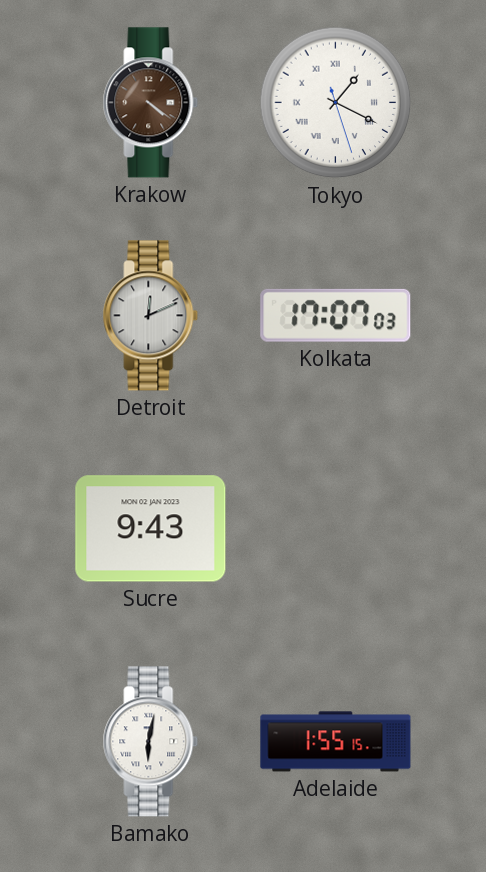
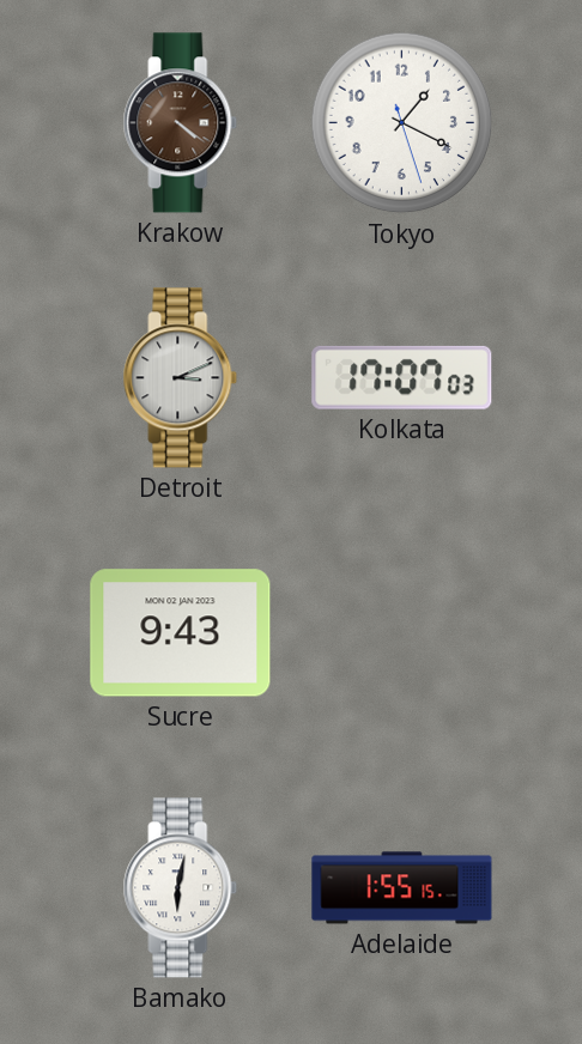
Tokyo numerals: Roman -> Arabic (402, 123)
Detroit: 12:11 -> 3:11 (181, 378)
